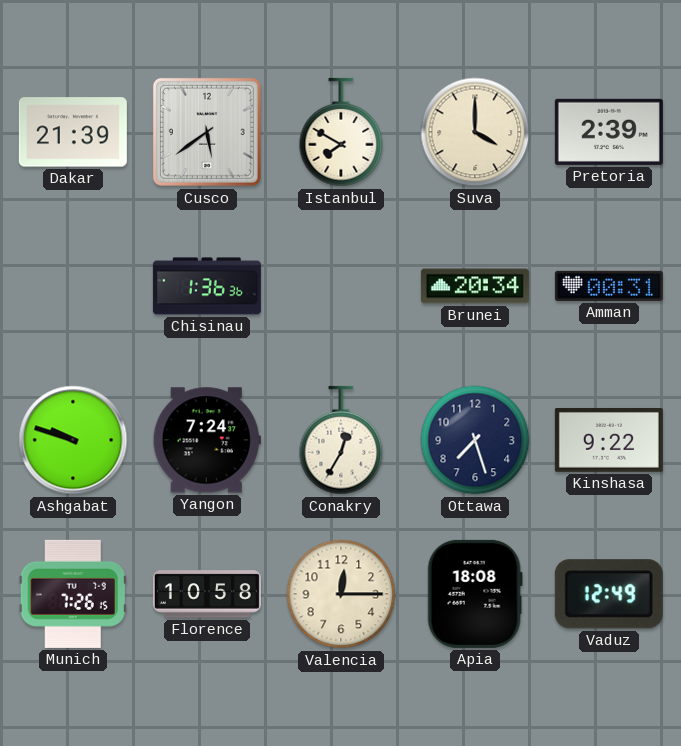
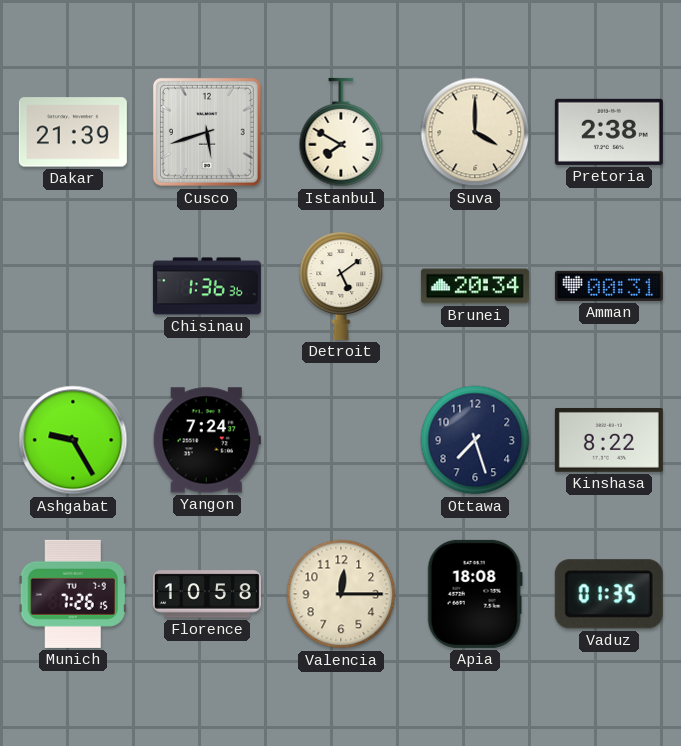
Cusco: 5:39 -> 5:42 (207, 132)
Pretoria: 2:39 -> 2:38 (609, 132)
Detroit: none -> 5:09 (341, 286)
Ashgabat: 9:48 -> 9:25 (73, 440)
Conakry: 12:35 -> none (341, 440)
Kinshasa: 9:22 -> 8:22 (609, 440)
Vaduz: 12:49 -> 01:35 (609, 594)
